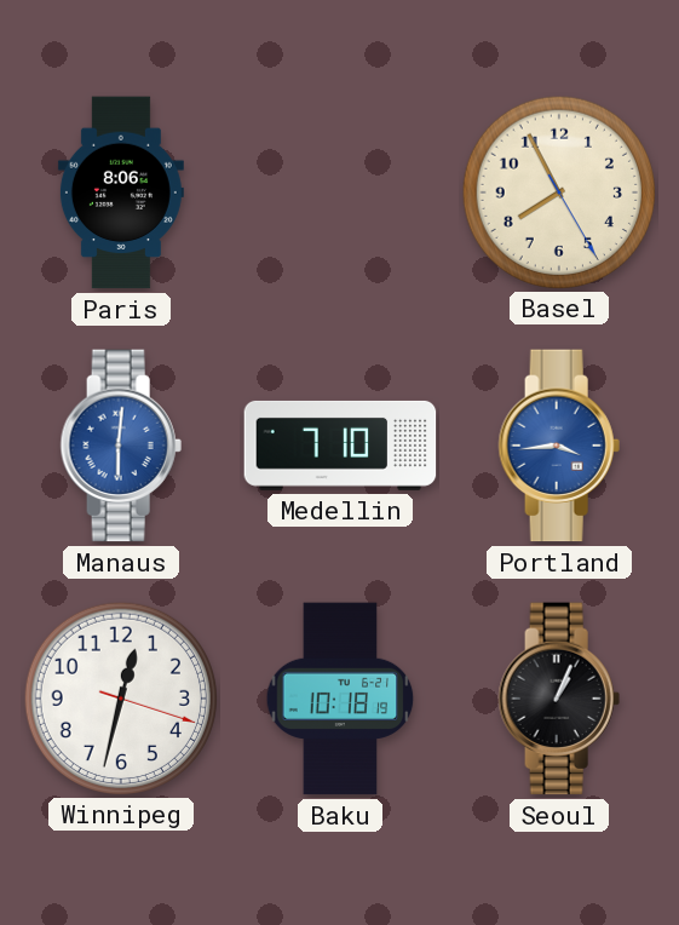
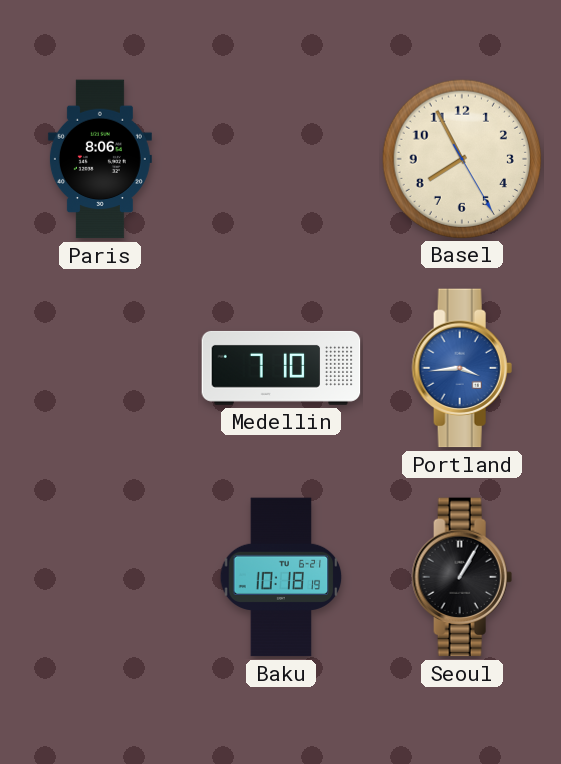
Manaus: 6:01 -> none (121, 446)
Winnipeg: 12:32 -> none (120, 697)
Seoul: 1:04 -> 1:05 (462, 577)
